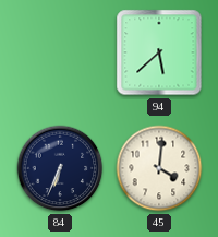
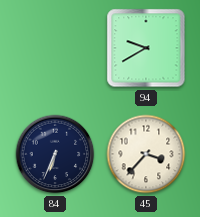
94: 5:38 -> 9:40 (146, 48)
45: 4:01 -> 3:37 (146, 154)
